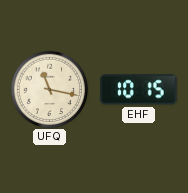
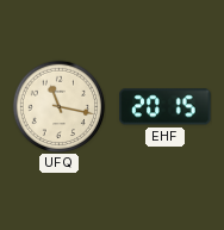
EHF: 10:15 -> 20:15 (166, 107)
